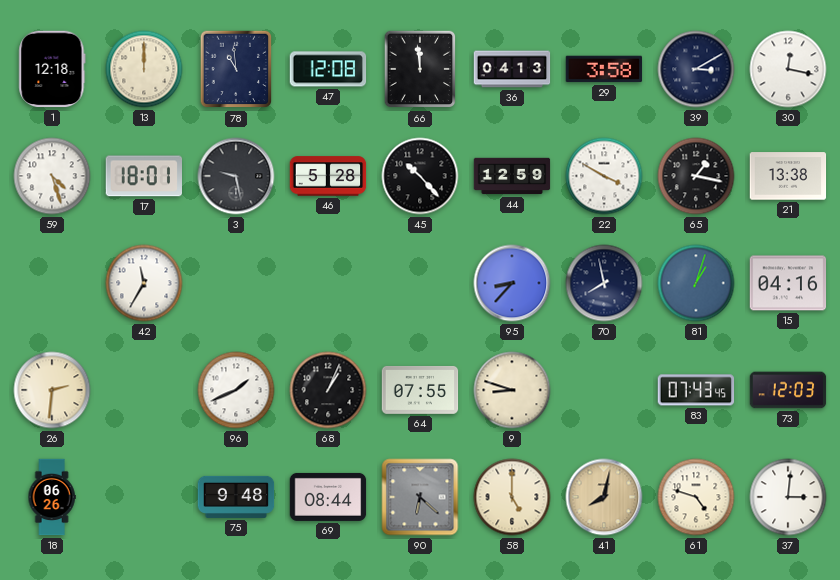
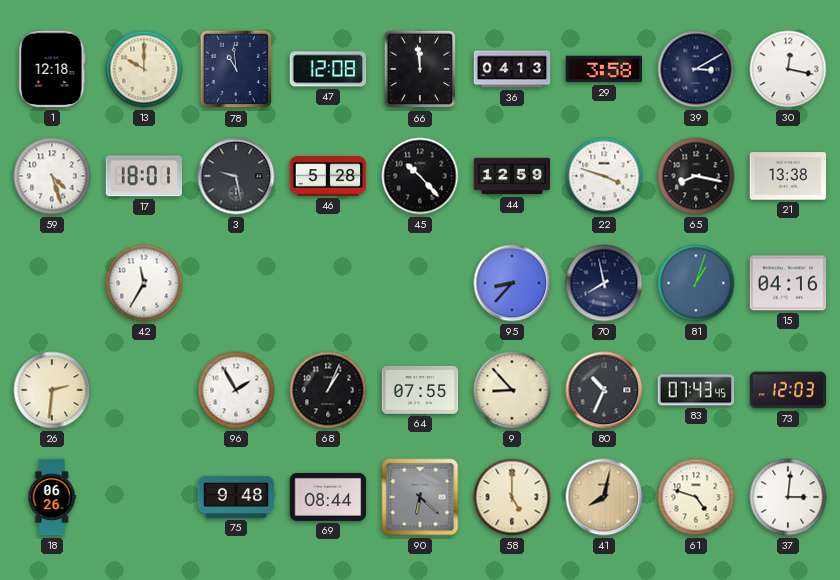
13: 12:00 -> 10:00 (144, 69)
22: 3:50 -> 3:48 (604, 176)
65: 1:17 -> 8:17 (696, 176)
96: 1:41 -> 1:55 (236, 390)
9: 8:48 -> 8:53 (512, 390)
80: none -> 10:34 (604, 390)
